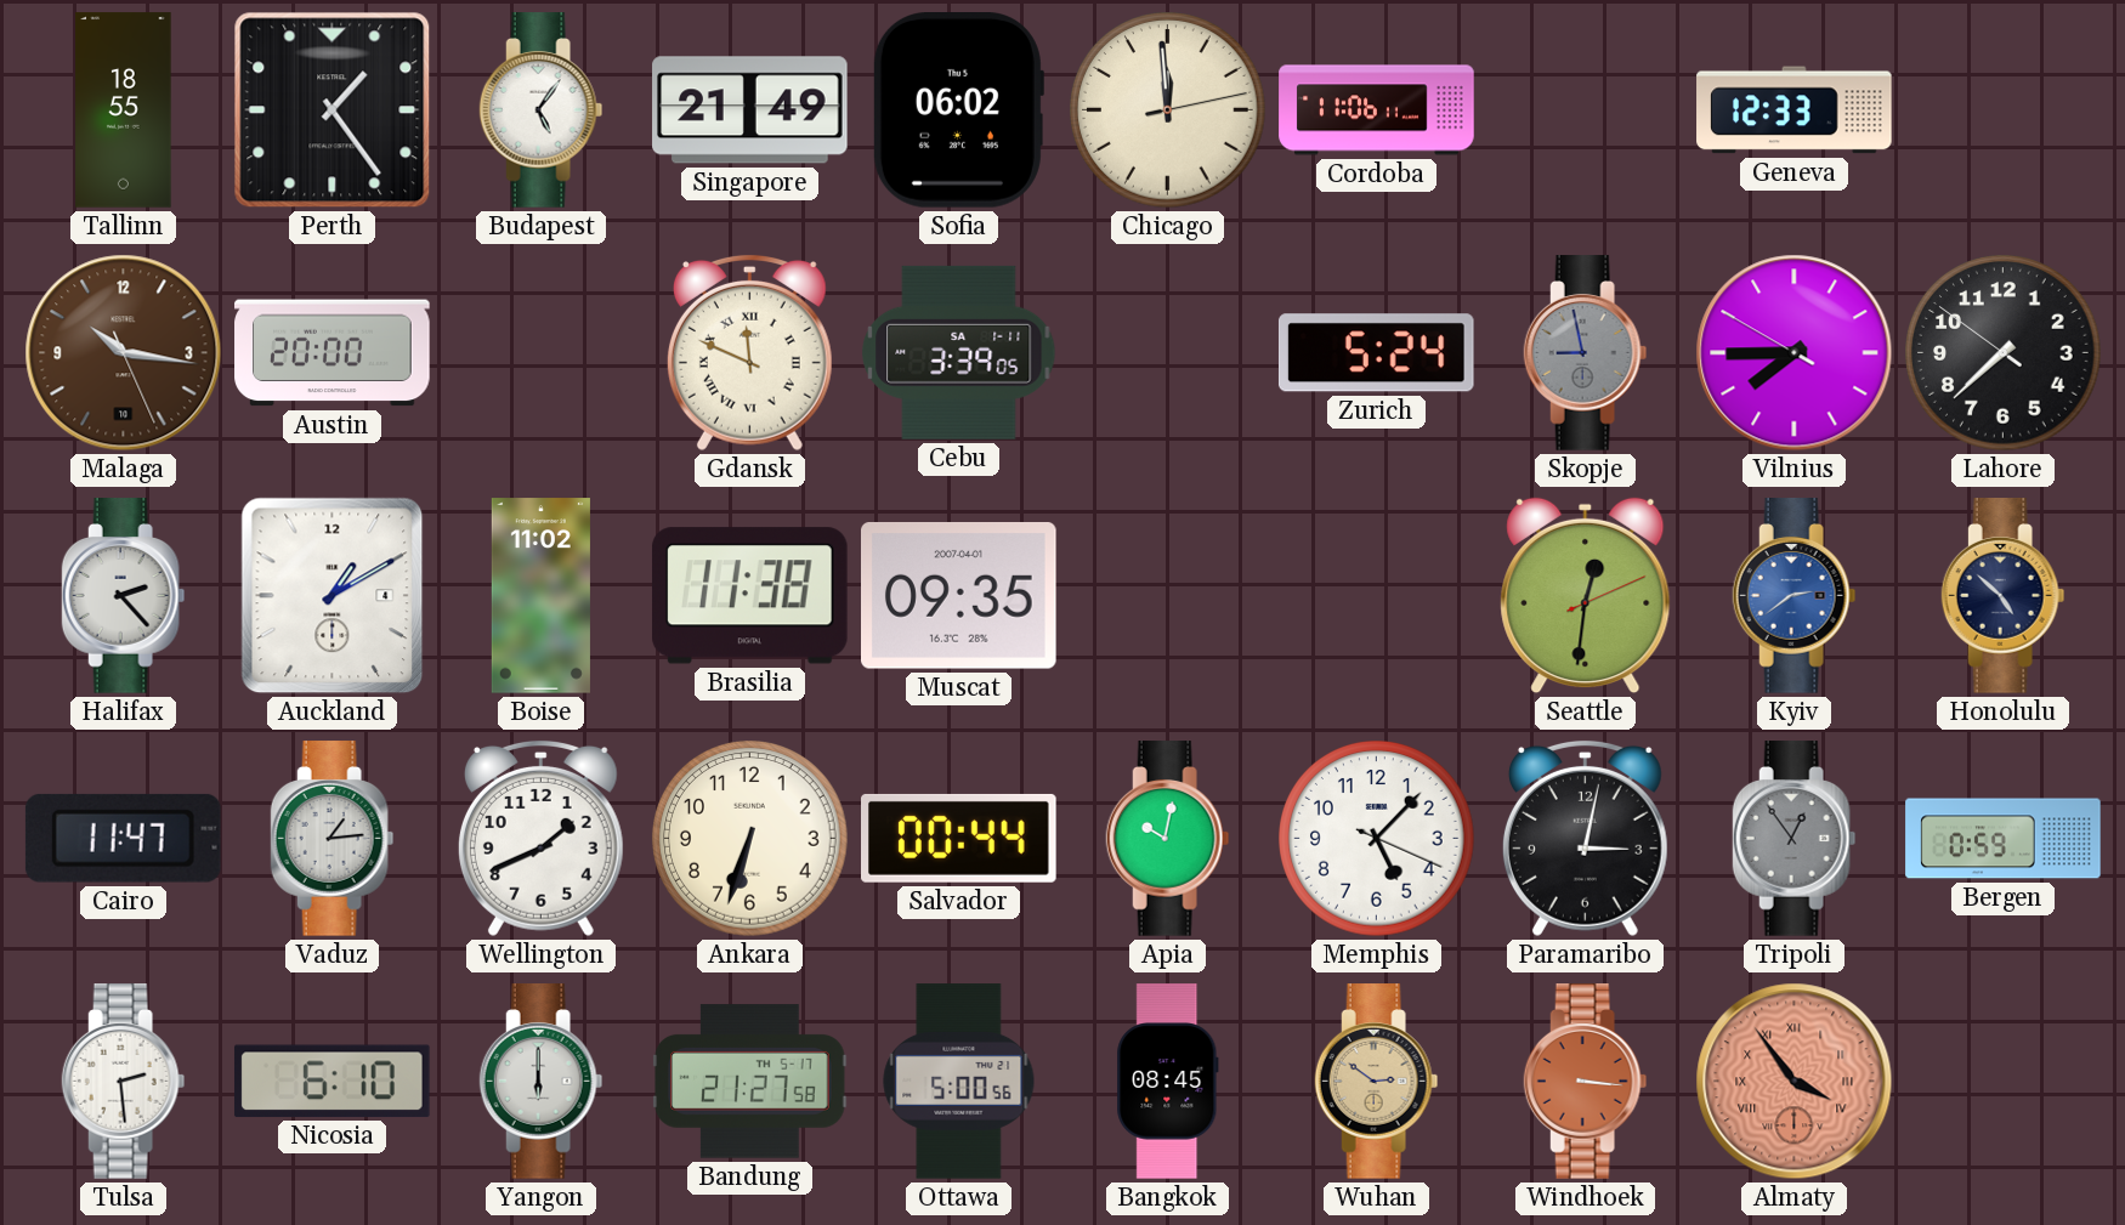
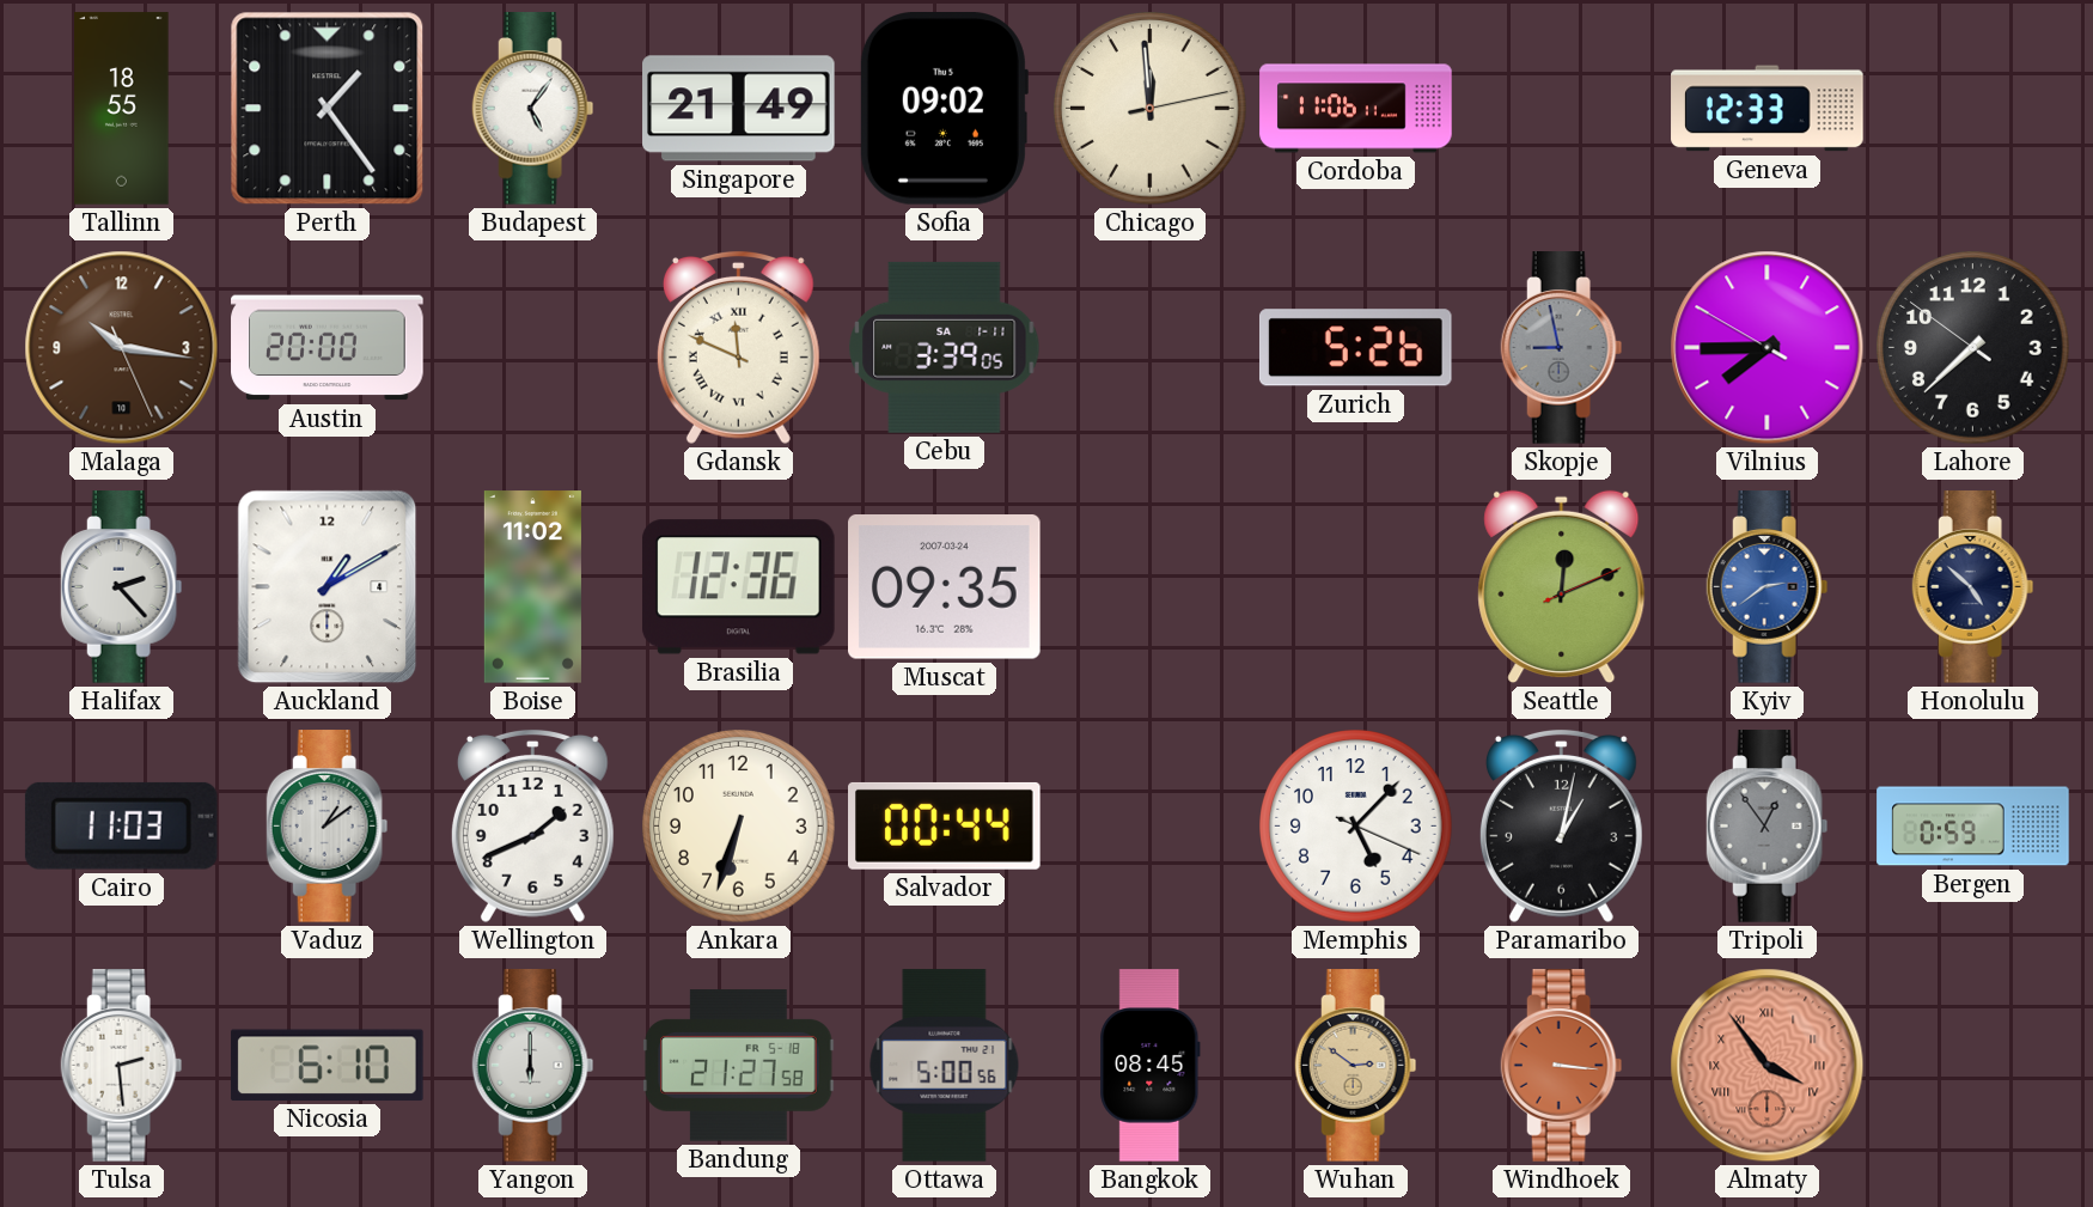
Sofia: 06:02 -> 09:02 (944, 109)
Zurich: 5:24 -> 5:26 (1355, 348)
Brasilia: 11:38 -> 12:36 (739, 587)
Muscat date: 2007-04-01 -> 2007-03-24 (945, 587)
Seattle: 12:31 -> 12:11 (1562, 587)
Cairo: 11:47 -> 11:03 (121, 825)
Vaduz: 1:14 -> 1:09 (328, 827)
Apia: 10:02 -> none (1168, 839)
Paramaribo: 3:02 -> 1:02 (1561, 825)
Bandung date: TH 5-17 -> FR 5-18 (739, 1066)
